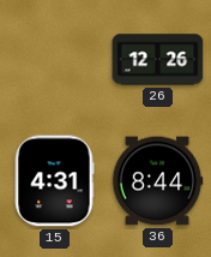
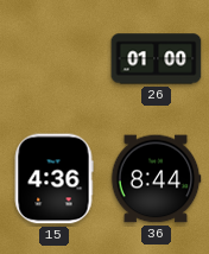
26: 12:26 -> 01:00 (157, 59)
15: 4:31 -> 4:36 (53, 179)
